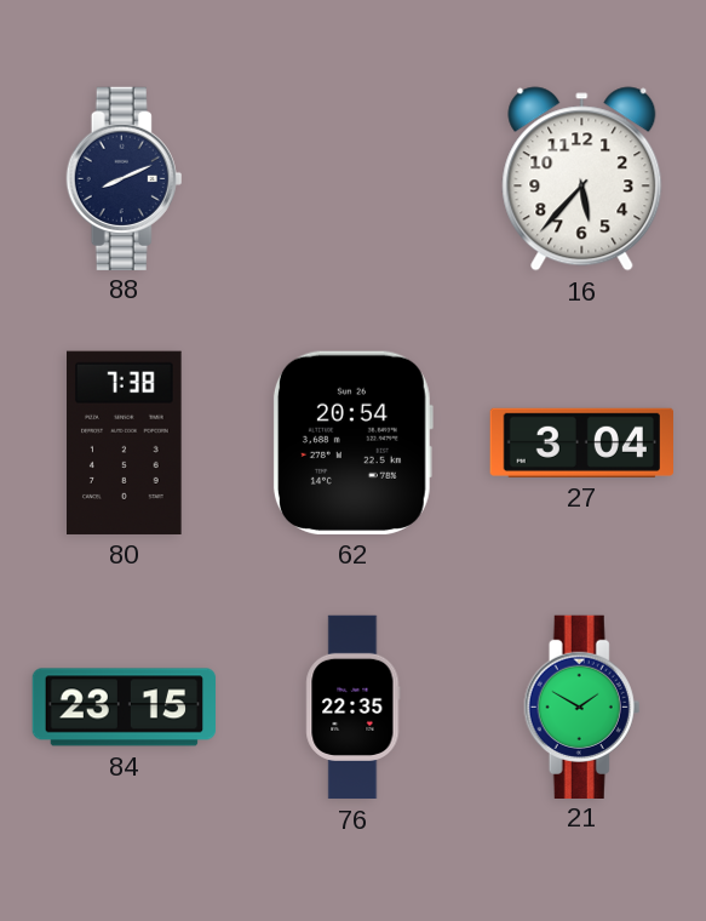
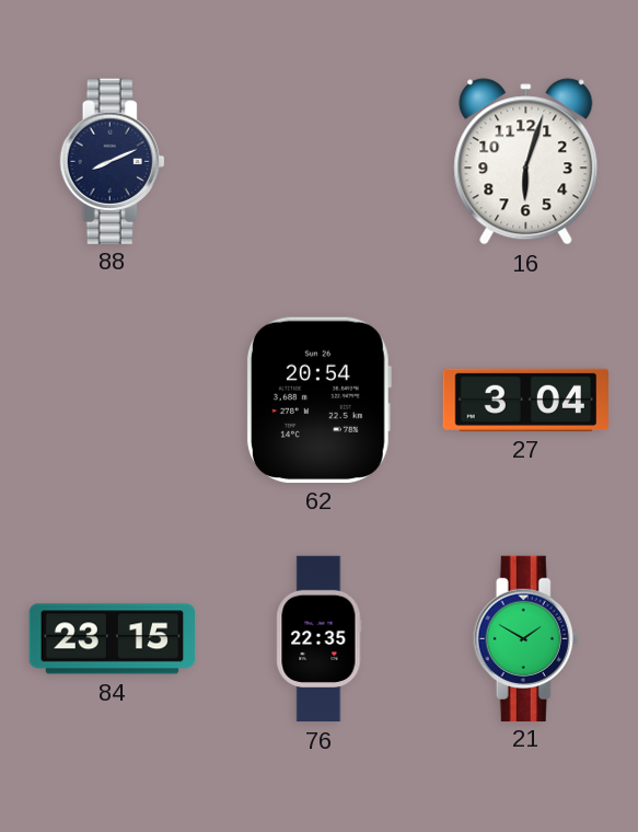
16: 5:37 -> 6:03 (526, 162)
80: 7:38 -> none (125, 442)
